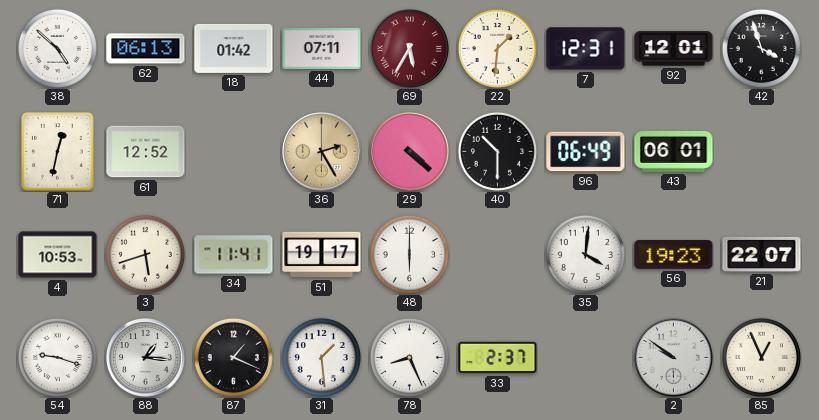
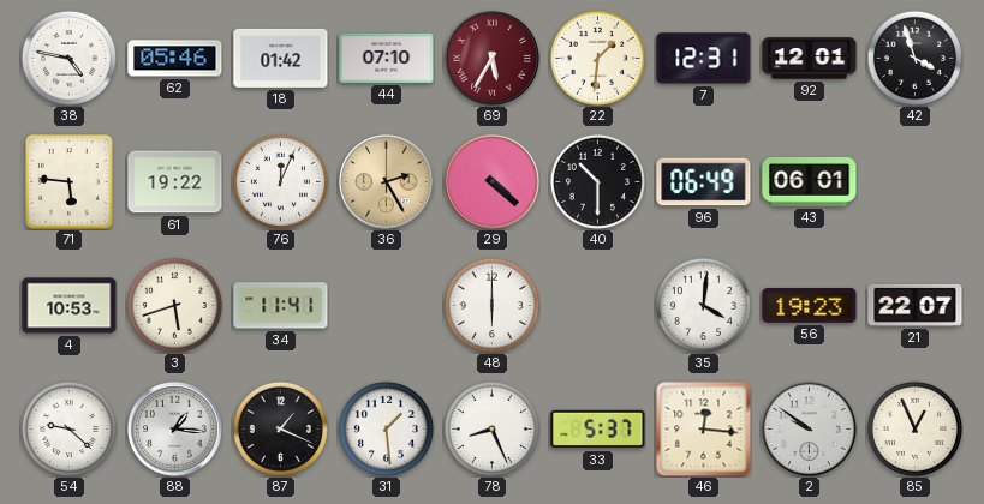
38: 4:52 -> 4:47 (68, 58)
62: 06:13 -> 05:46 (175, 59)
44: 07:11 -> 07:10 (387, 58)
71: 12:32 -> 5:46 (70, 182)
61: 12:52 -> 19:22 (175, 182)
76: none -> 12:04 (280, 181)
51: 19:17 -> none (322, 255)
54: 9:18 -> 9:22 (68, 428)
33: 2:37 -> 5:37 (598, 430)
46: none -> 12:16 (704, 430)
